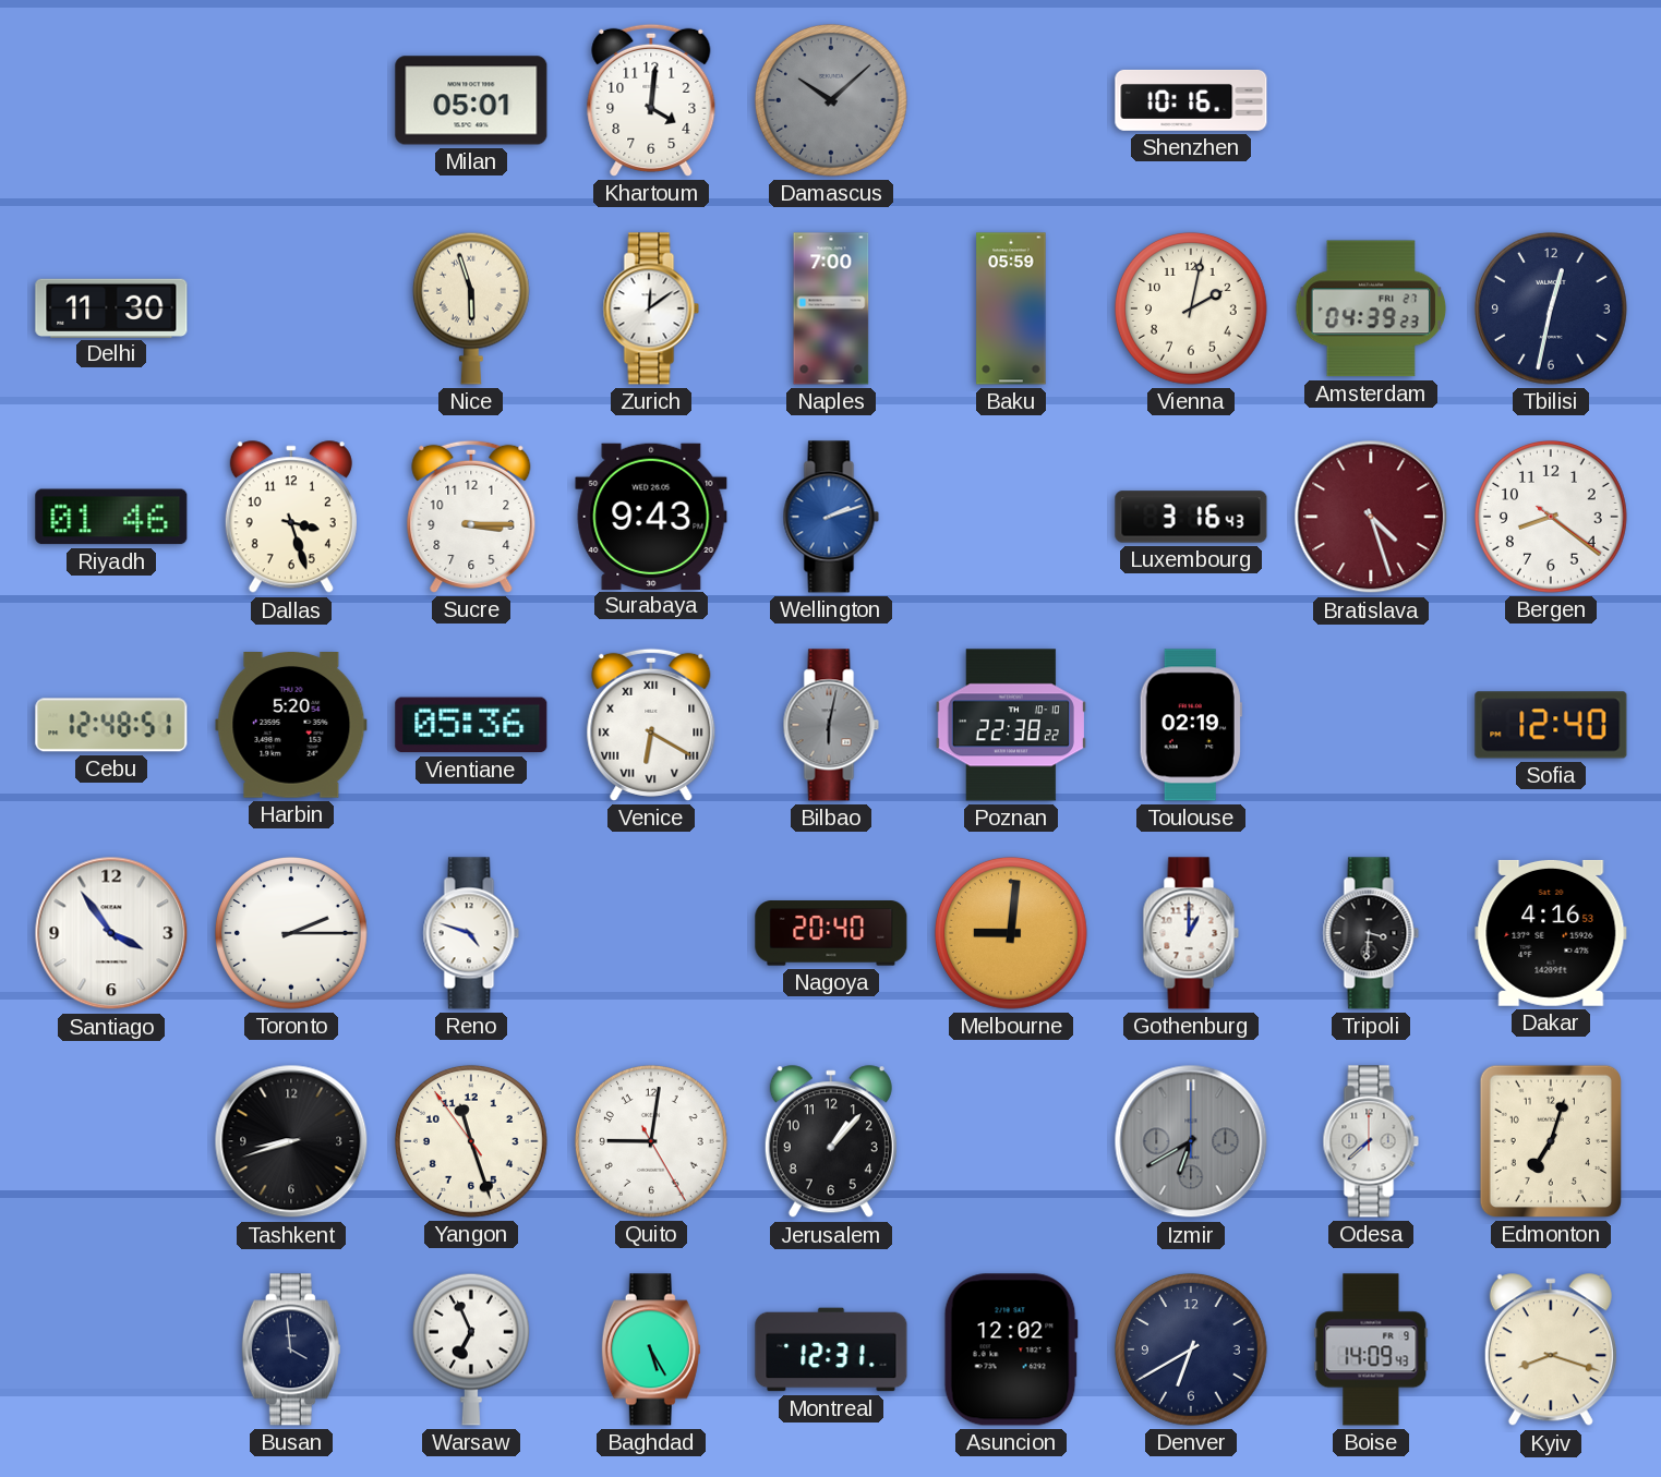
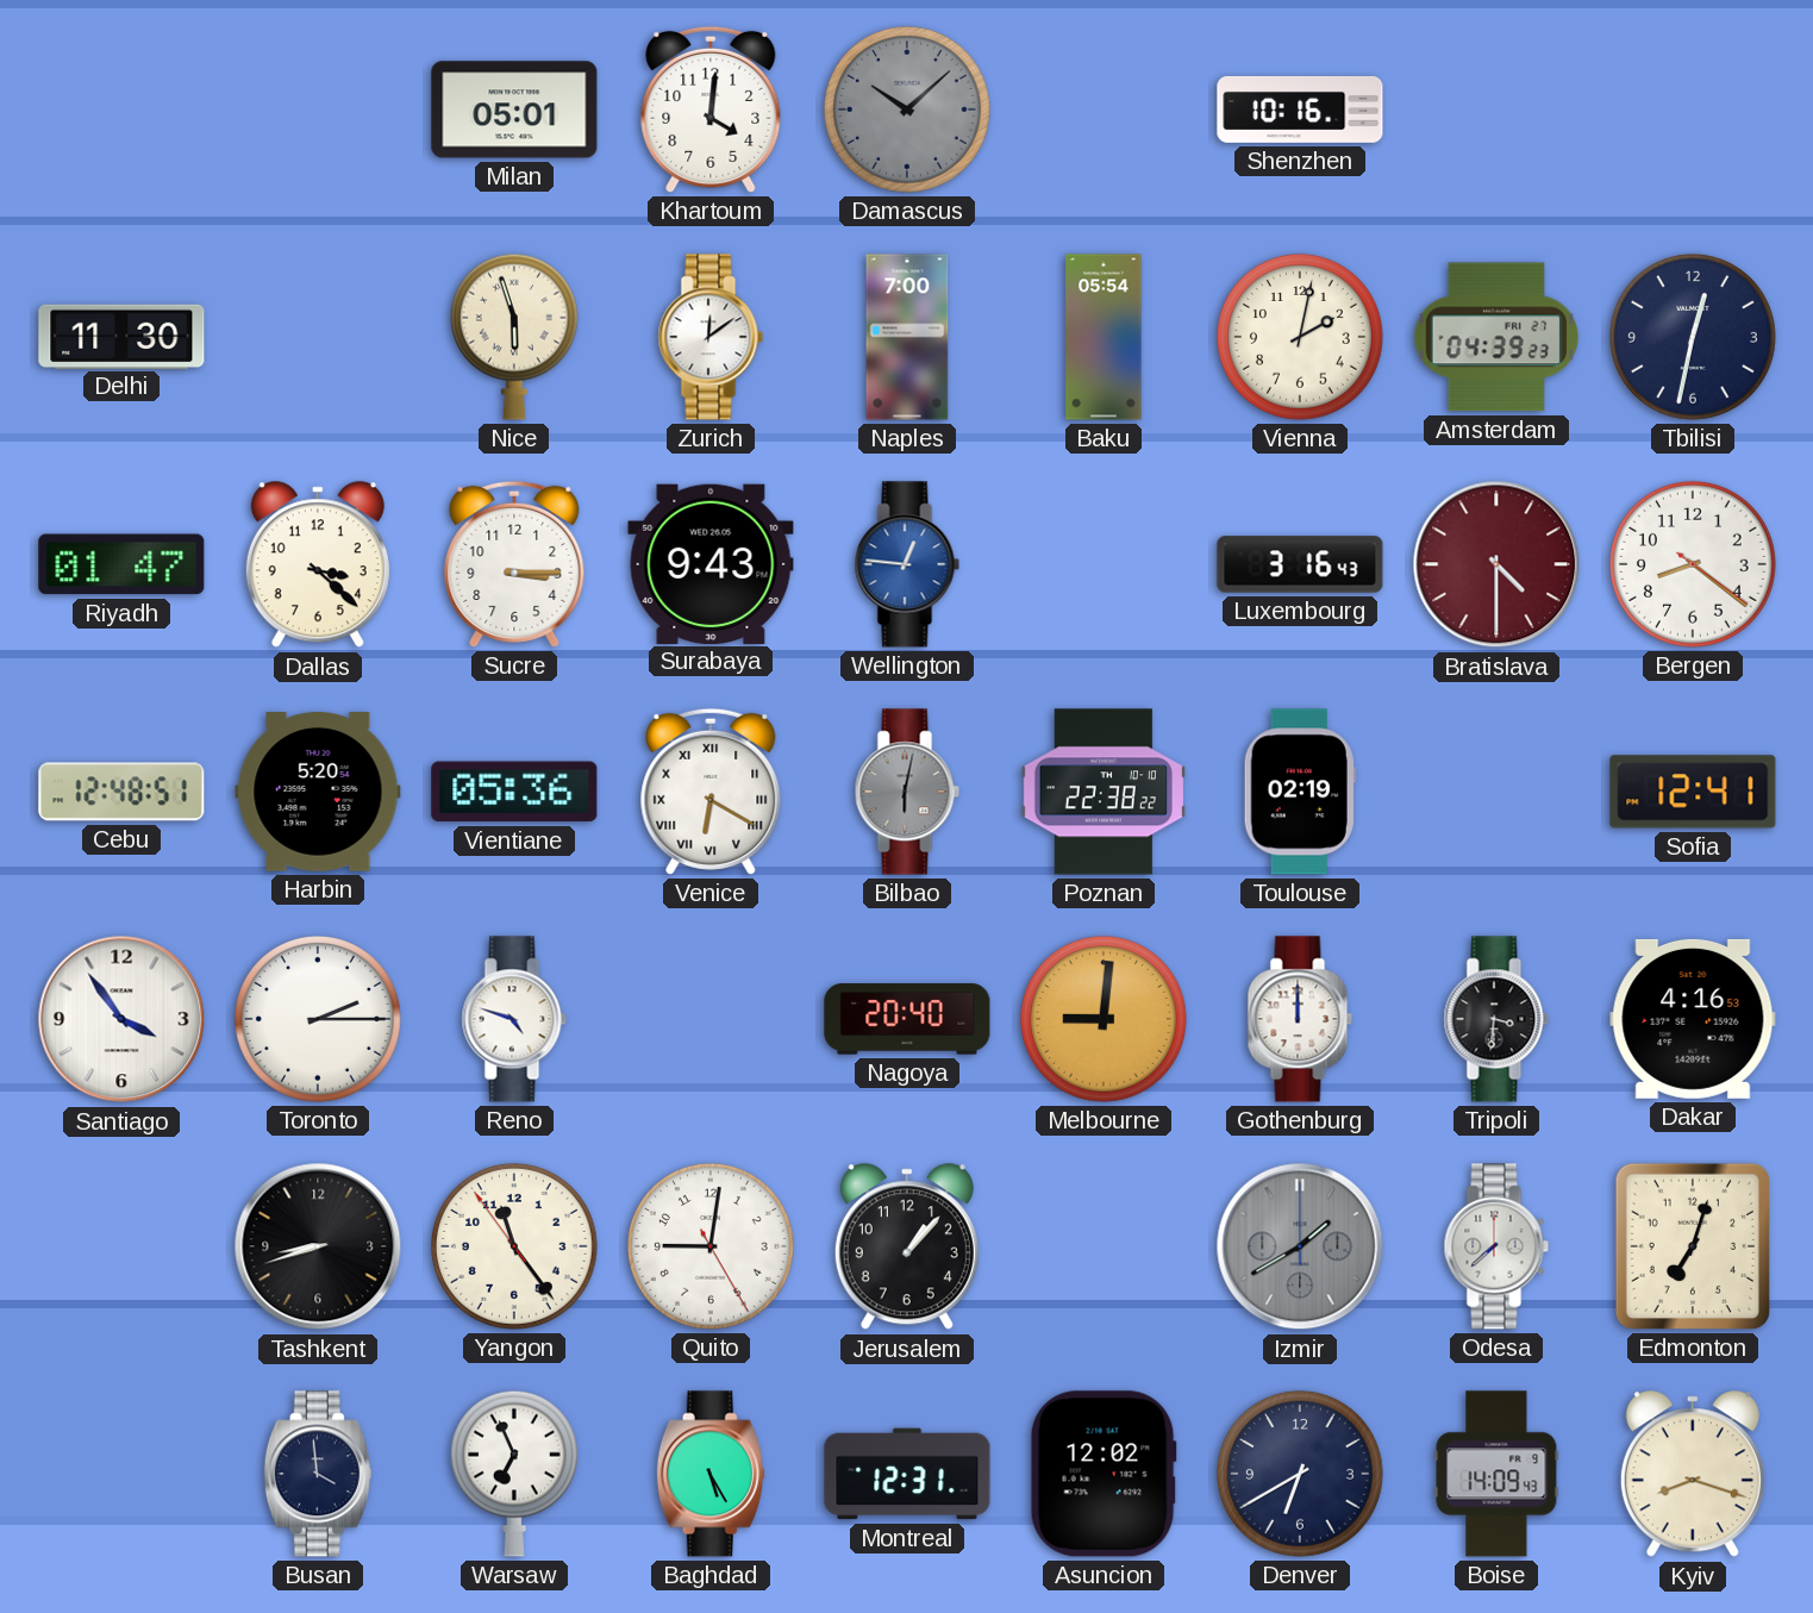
Baku: 05:59 -> 05:54 (1104, 337)
Riyadh: 01:46 -> 01:47 (121, 564)
Dallas: 3:27 -> 3:22 (318, 565)
Wellington: 2:12 -> 12:46 (907, 564)
Bratislava: 4:27 -> 4:30 (1496, 564)
Sofia: 12:40 -> 12:41 (1693, 792)
Gothenburg: 1:00 -> 12:00 (1300, 1019)
Yangon: 11:26 -> 11:23 (514, 1246)
Izmir: 6:40 -> 1:40 (1300, 1246)
